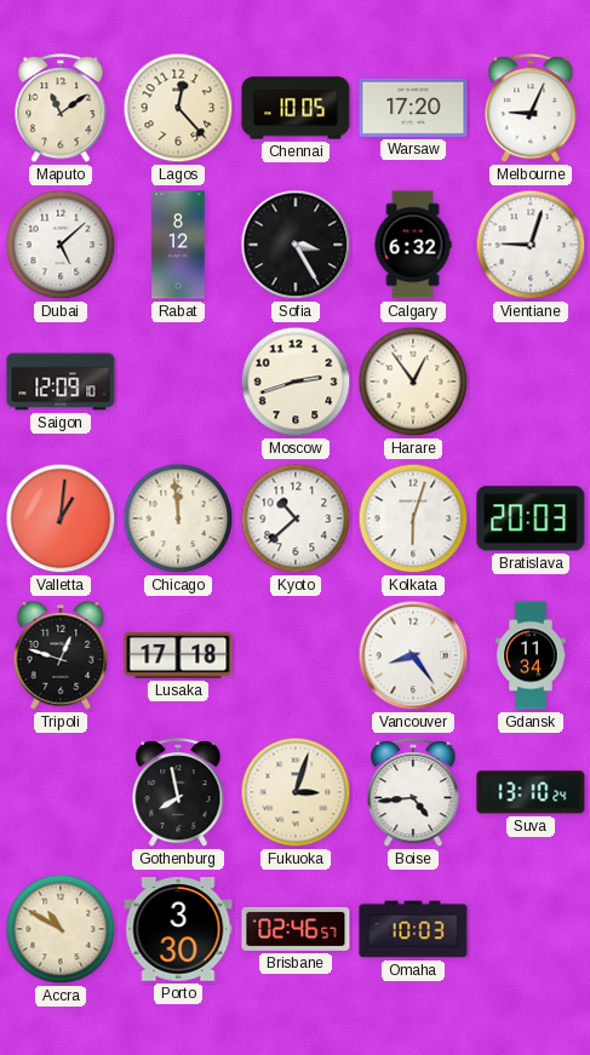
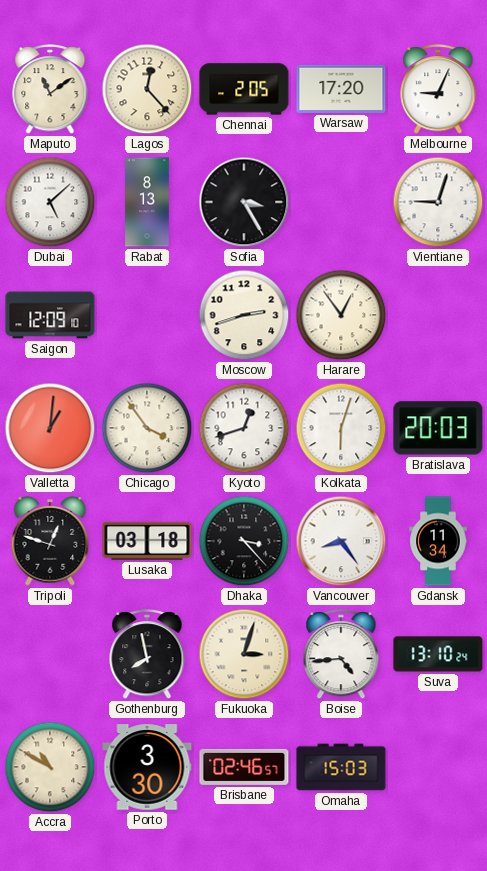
Chennai: 10:05 -> 2:05 (244, 89)
Rabat: 8:12 -> 8:13 (147, 202)
Calgary: 6:32 -> none (413, 245)
Chicago: 11:59 -> 3:54 (147, 428)
Kyoto: 10:38 -> 12:42 (244, 428)
Lusaka: 17:18 -> 03:18 (147, 541)
Dhaka: none -> 3:23 (244, 541)
Omaha: 10:03 -> 15:03 (341, 767)
